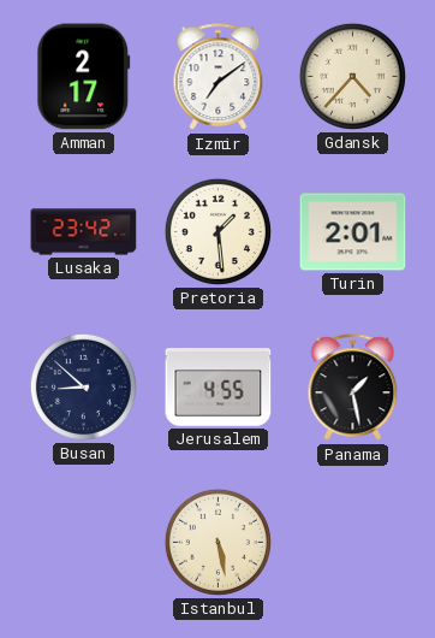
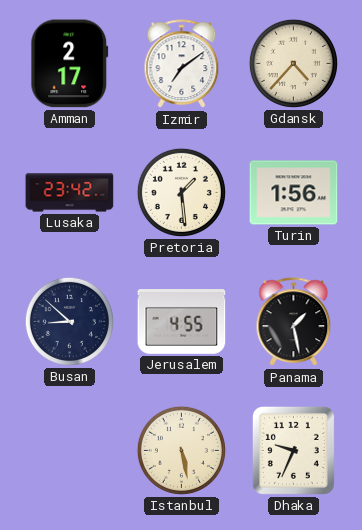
Turin: 2:01 -> 1:56 (294, 193)
Dhaka: none -> 9:34 (293, 450)
